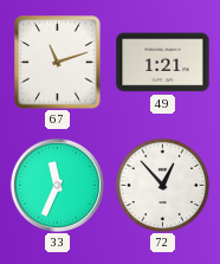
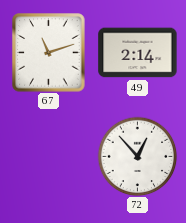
49: 1:21 -> 2:14 (138, 53)
33: 11:34 -> none (57, 185)
